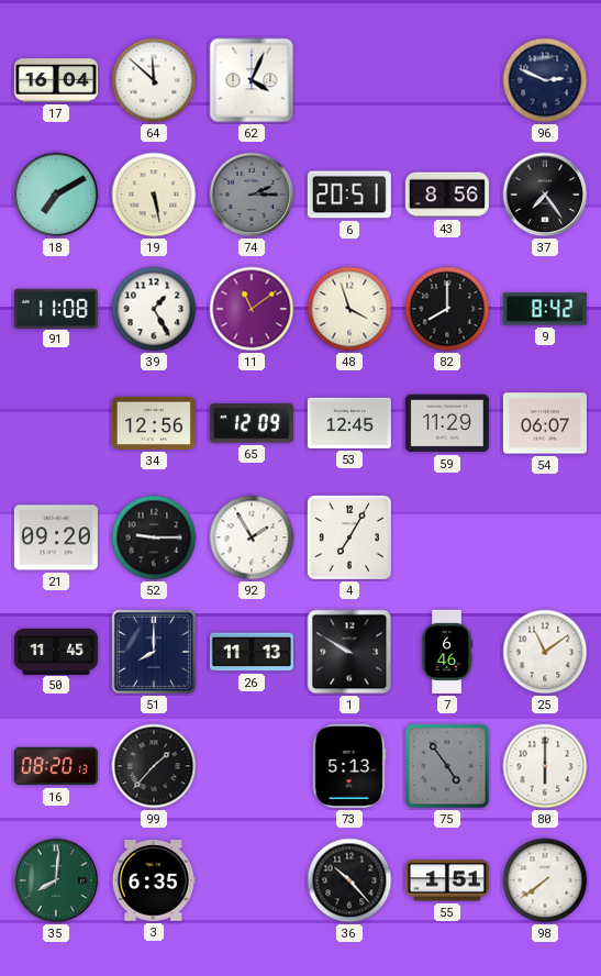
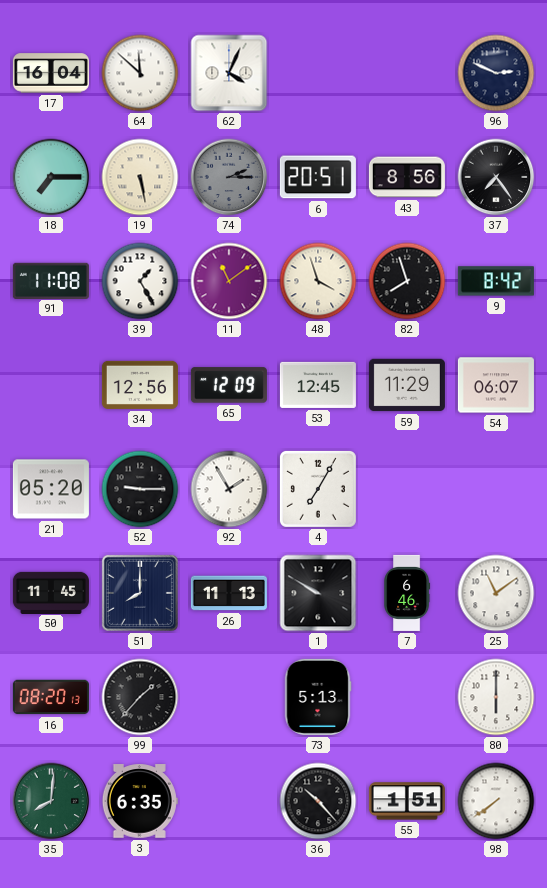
18: 7:10 -> 7:15 (51, 177)
82: 8:00 -> 7:57 (407, 281)
21: 09:20 -> 05:20 (51, 489)
75: 4:54 -> none (447, 766)
